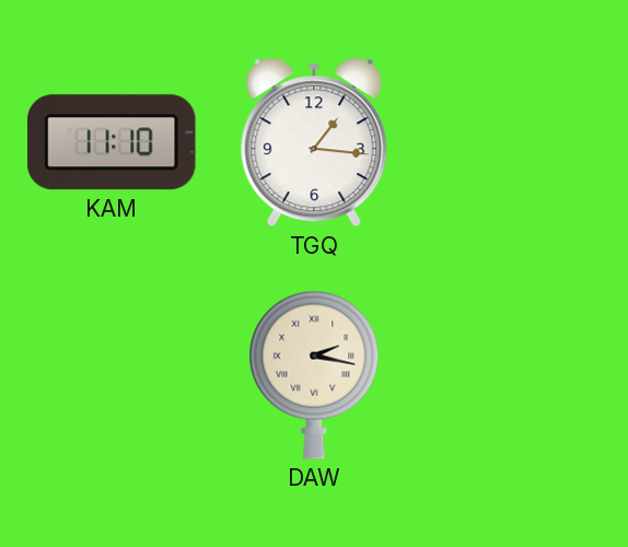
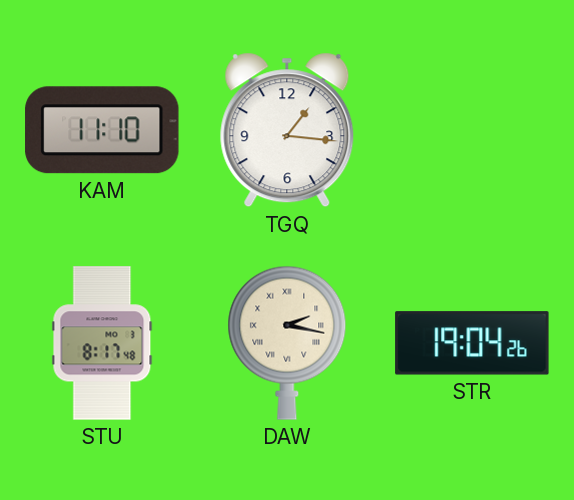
STU: none -> 8:17 (102, 343)
STR: none -> 19:04 (472, 343)
